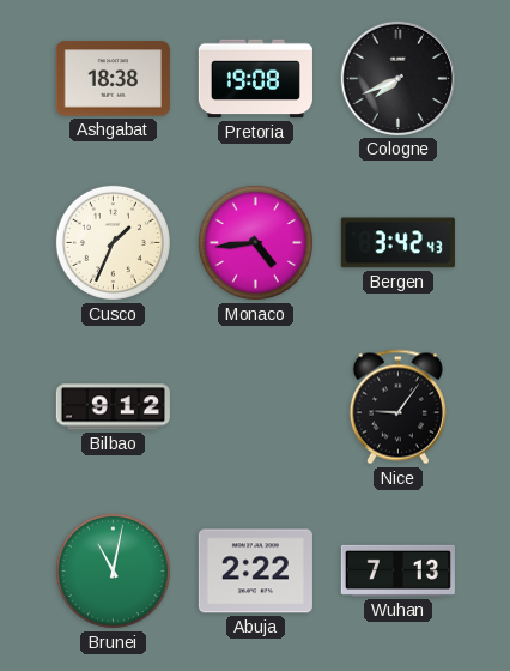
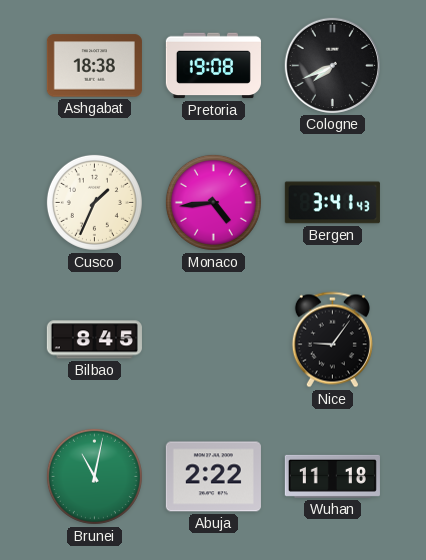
Bergen: 3:42 -> 3:41 (332, 203)
Bilbao: 9:12 -> 8:45 (94, 340)
Wuhan: 7:13 -> 11:18 (332, 476)
